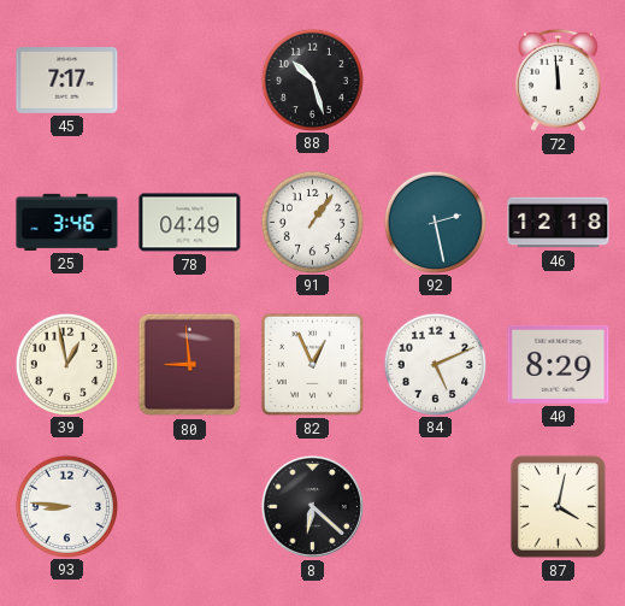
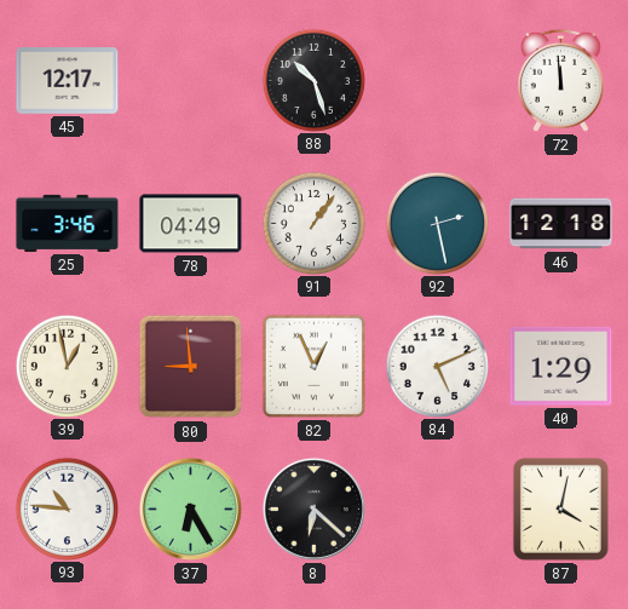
45: 7:17 -> 12:17 (68, 81)
40: 8:29 -> 1:29 (561, 366)
93: 8:46 -> 10:46 (67, 509)
37: none -> 6:25 (190, 509)
